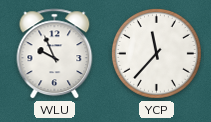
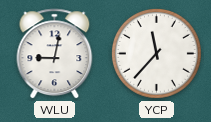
WLU: 9:56 -> 9:02 (55, 54)
